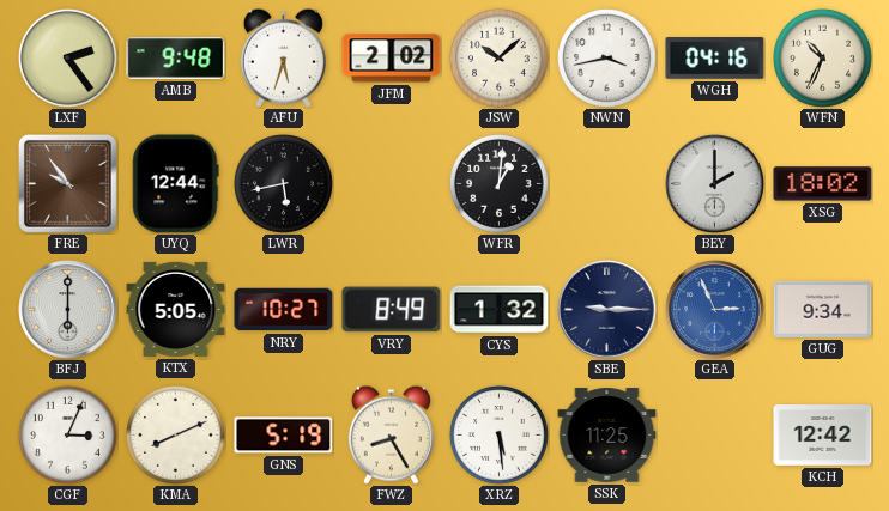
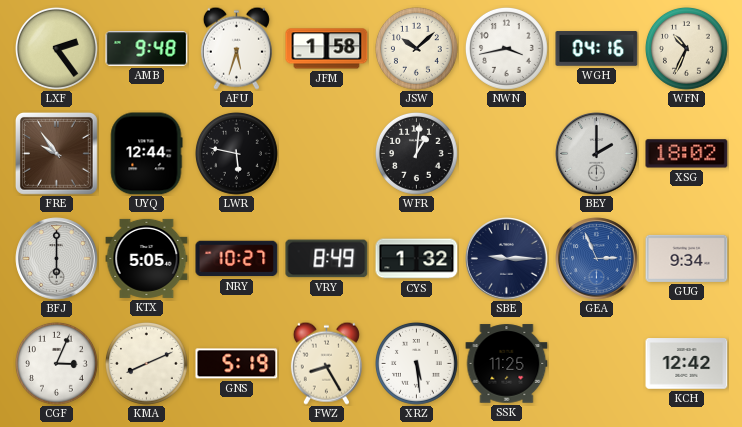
JFM: 2:02 -> 1:58 (327, 49)
LWR: 5:43 -> 5:47 (236, 153)
